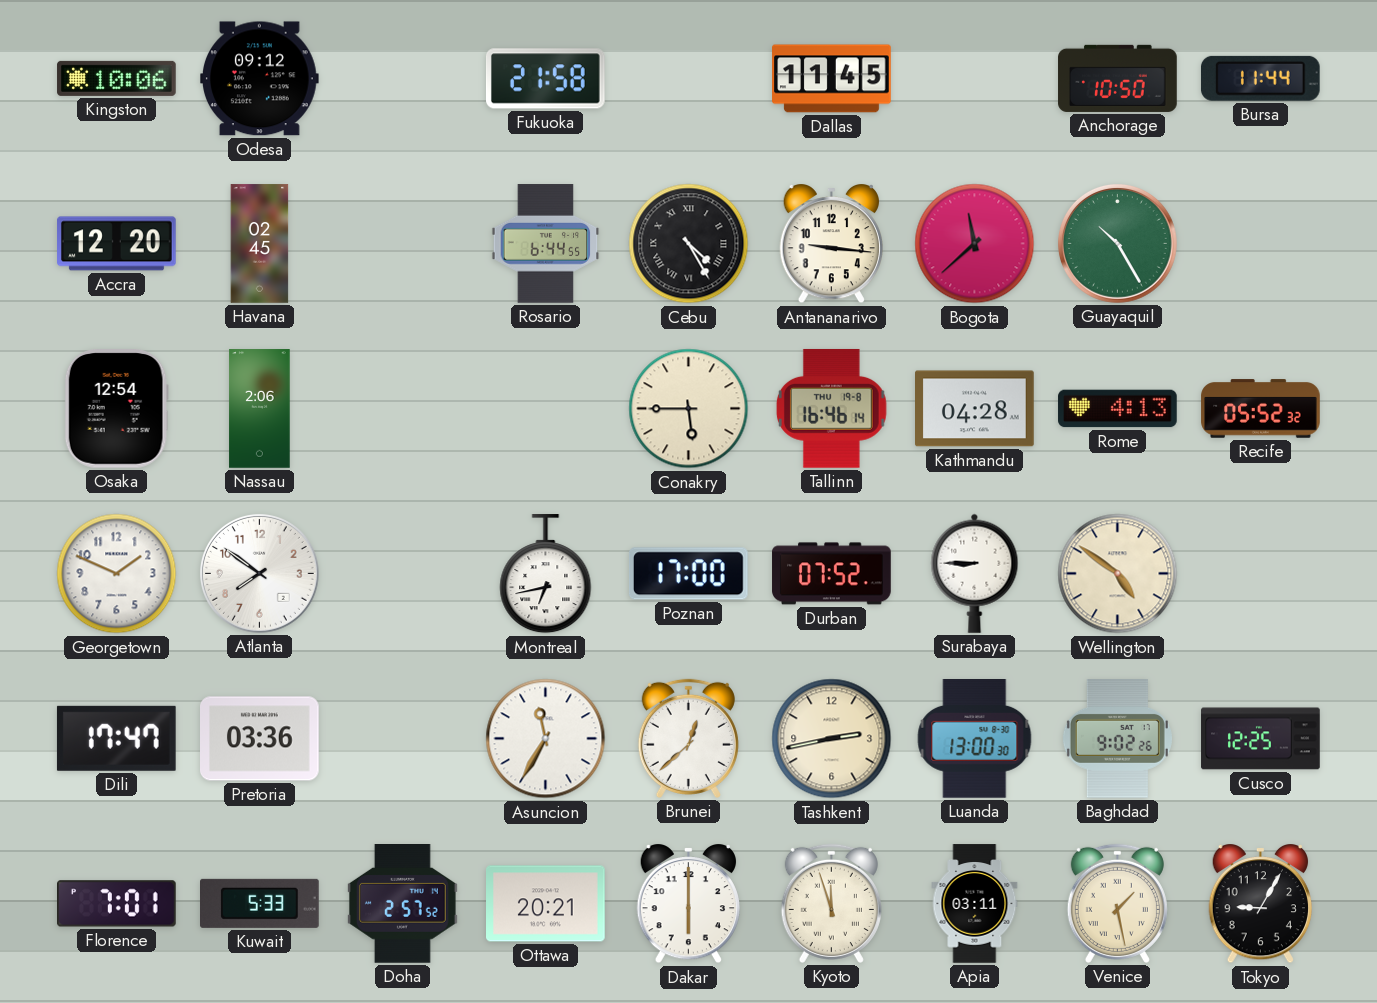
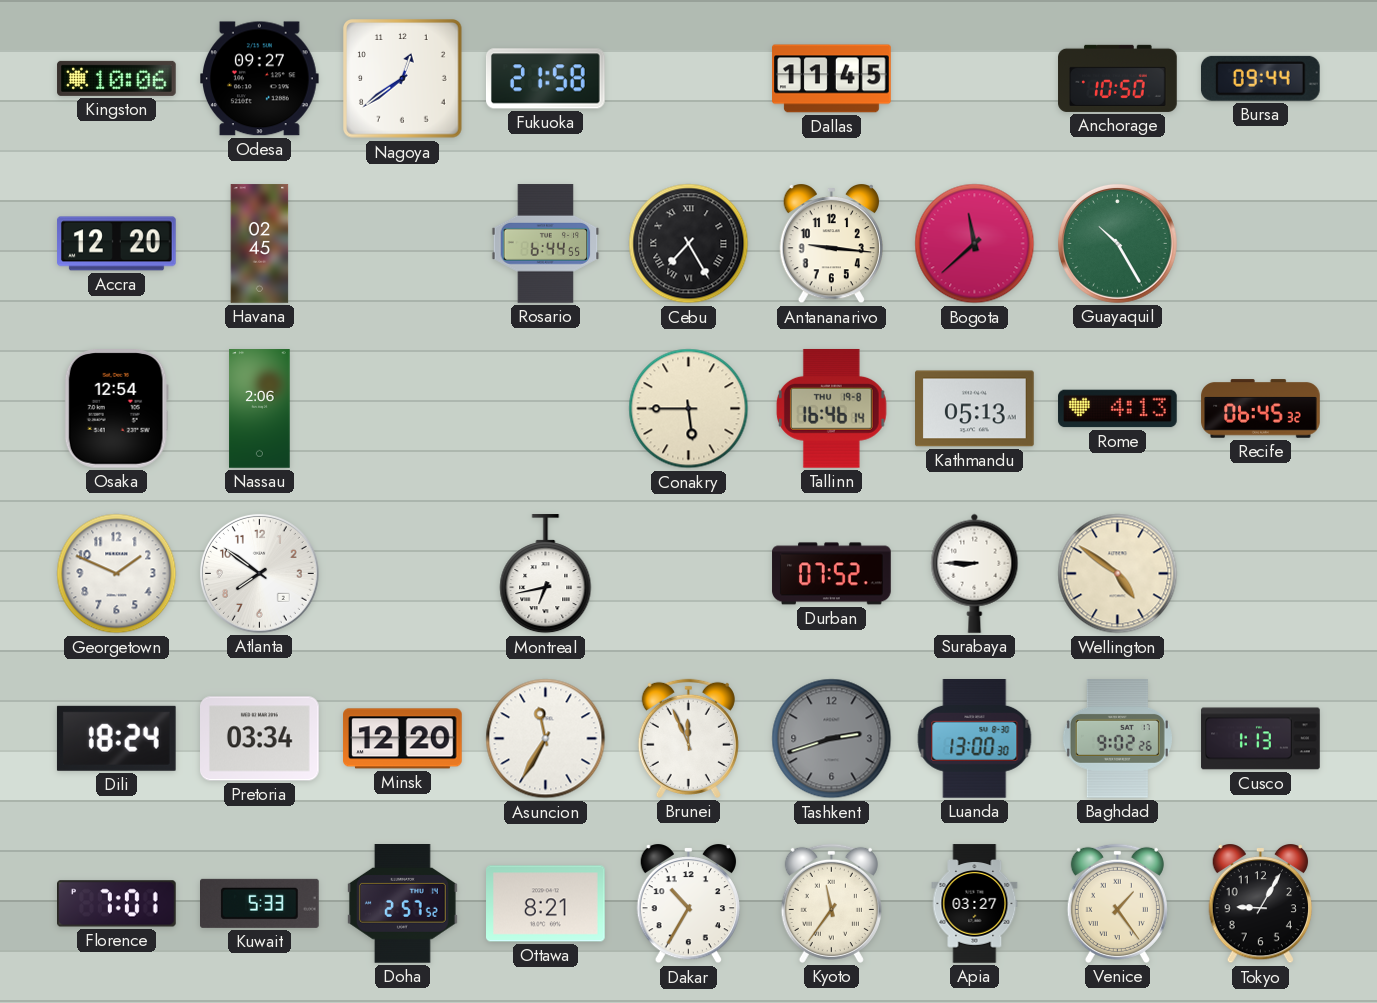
Odesa: 09:12 -> 09:27 (260, 79)
Nagoya: none -> 12:39 (403, 79)
Bursa: 11:44 -> 09:44 (1260, 78)
Cebu: 4:25 -> 7:25 (689, 244)
Kathmandu: 04:28 -> 05:13 (975, 409)
Recife: 05:52 -> 06:45 (1261, 409)
Poznan: 17:00 -> none (688, 574)
Dili: 17:47 -> 18:24 (116, 738)
Pretoria: 03:36 -> 03:34 (260, 739)
Minsk: none -> 12:20 (403, 739)
Brunei: 12:38 -> 11:56 (688, 738)
Tashkent: 2:43 -> 2:42 (832, 739)
Tashkent dial: cream -> grey (832, 739)
Cusco: 12:25 -> 1:13 (1261, 739)
Ottawa: 20:21 -> 8:21 (546, 904)
Dakar: 6:00 -> 10:35 (688, 904)
Kyoto: 11:57 -> 11:36 (831, 903)
Apia: 03:11 -> 03:27 (975, 904)
Venice: 1:28 -> 1:24 (1117, 903)
